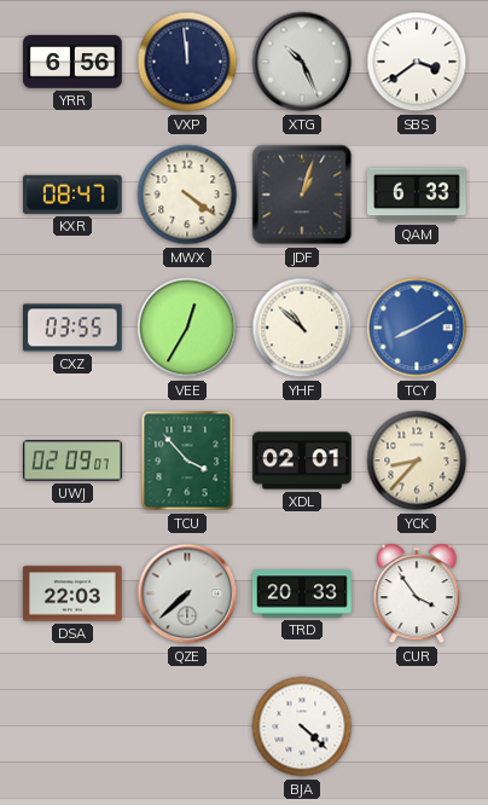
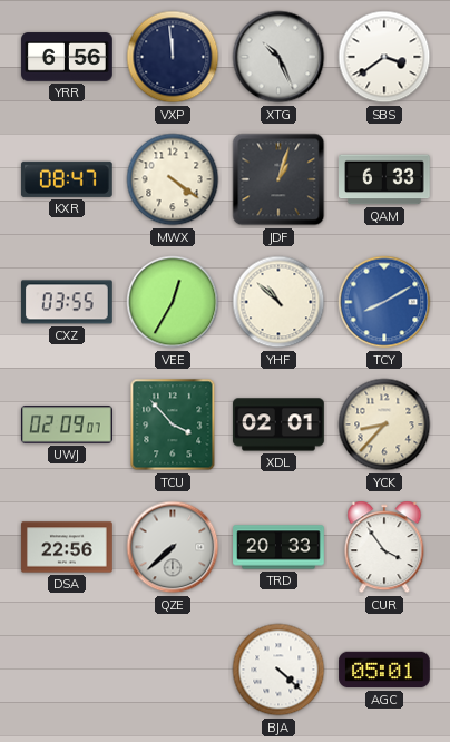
DSA: 22:03 -> 22:56 (67, 547)
AGC: none -> 05:01 (384, 670)
